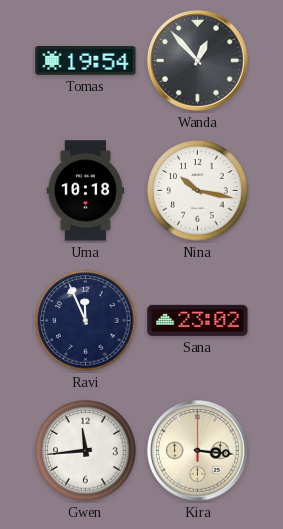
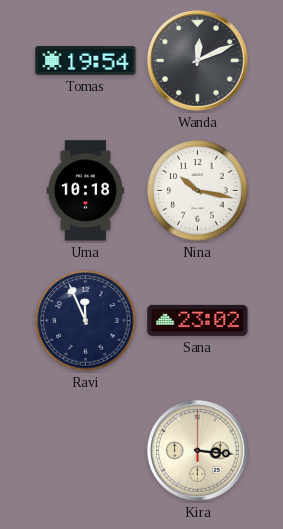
Wanda: 12:53 -> 12:11 (198, 61)
Gwen: 11:44 -> none (86, 451)
